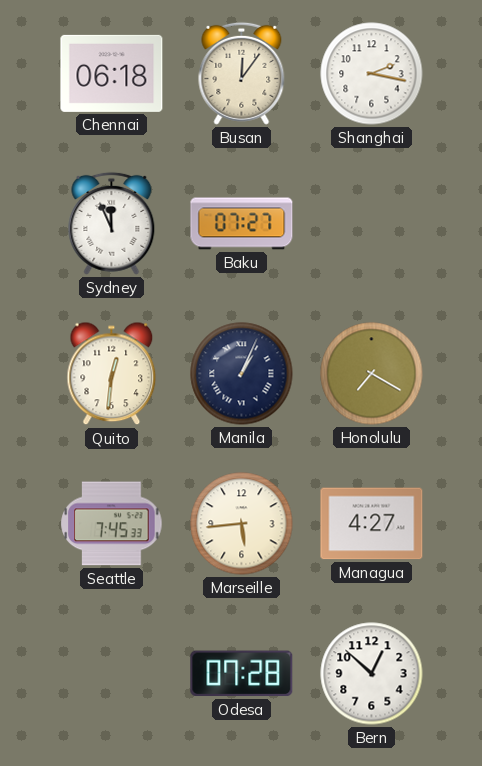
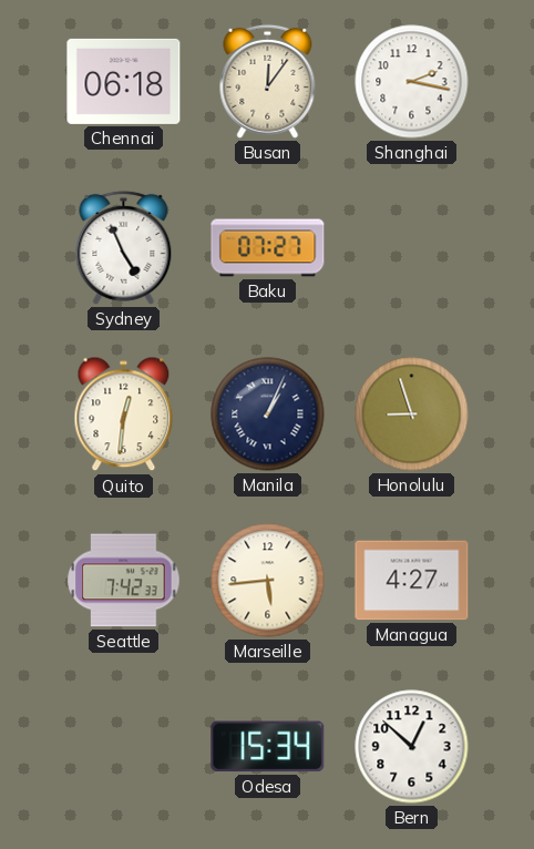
Sydney: 11:56 -> 4:56 (124, 247)
Honolulu: 7:20 -> 8:57 (412, 415)
Seattle: 7:45 -> 7:42 (124, 581)
Odesa: 07:28 -> 15:34 (268, 747)
